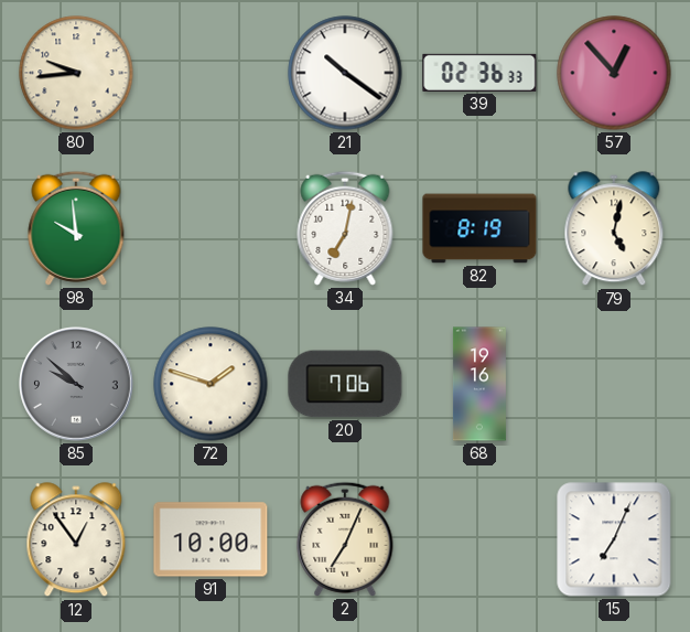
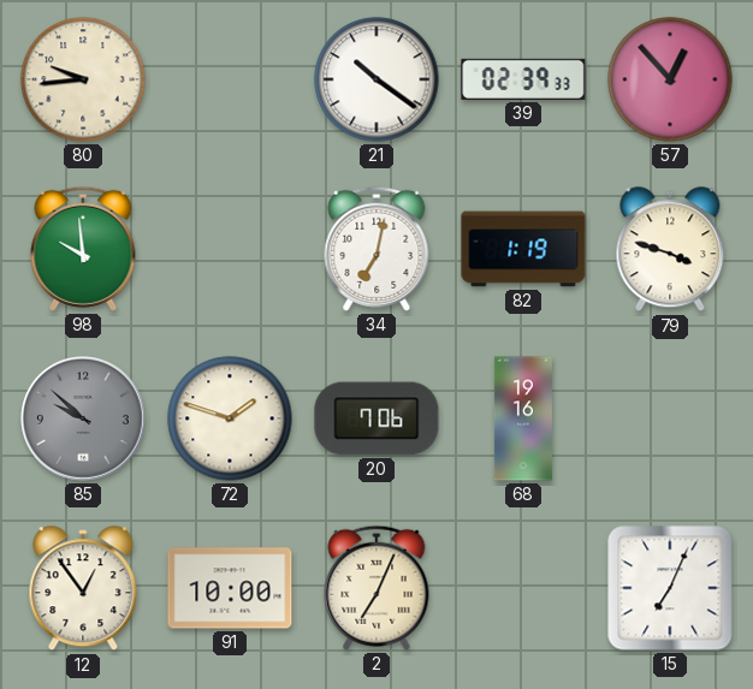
39: 02:36 -> 02:39 (523, 79)
82: 8:19 -> 1:19 (523, 249)
79: 5:02 -> 3:48 (670, 250)
